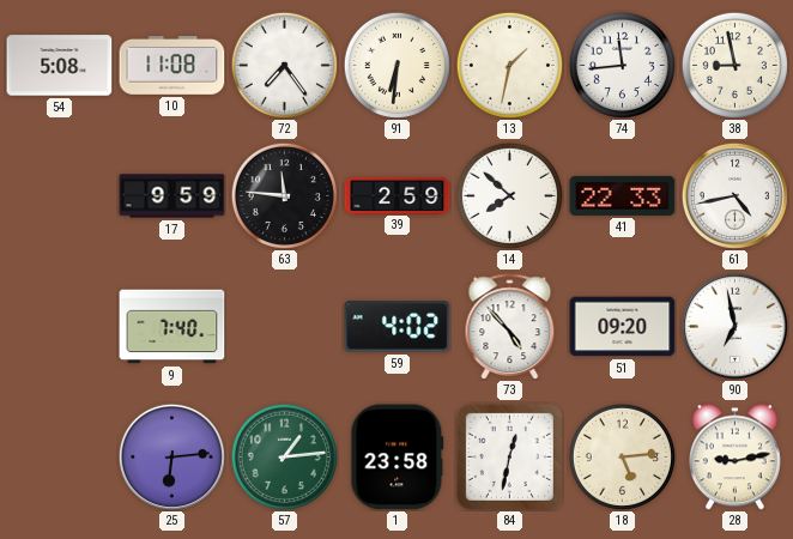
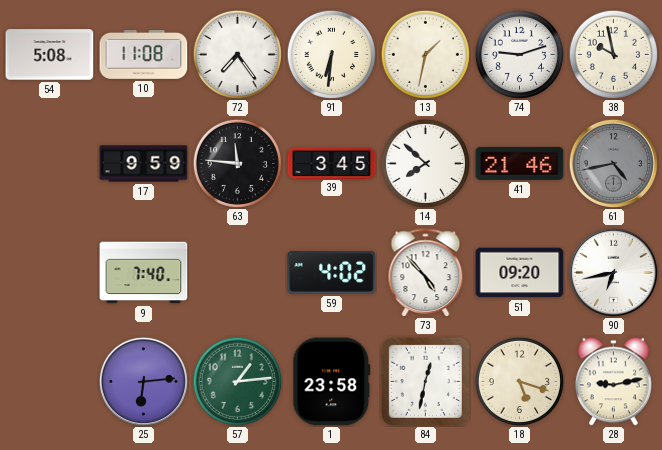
74: 11:44 -> 9:12 (519, 54)
38: 8:58 -> 9:58 (613, 54)
39: 2:59 -> 3:45 (332, 163)
41: 22:33 -> 21:46 (520, 163)
61 dial: white -> grey (613, 163)
90: 6:58 -> 6:43 (613, 272)
18: 5:14 -> 5:18 (519, 381)
